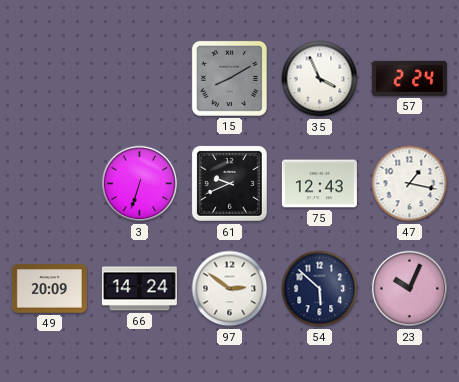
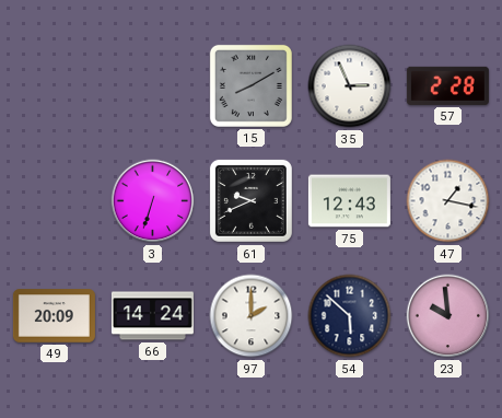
35: 3:56 -> 2:56 (350, 86)
57: 2:24 -> 2:28 (447, 85)
97: 2:51 -> 2:00 (252, 316)
23: 10:04 -> 9:59 (448, 316)
